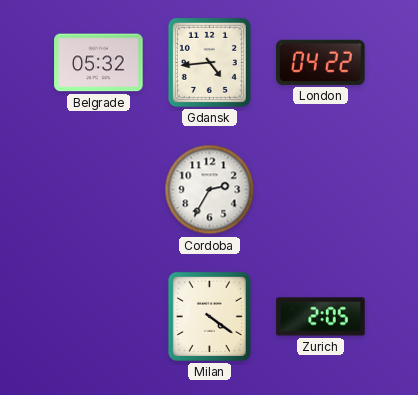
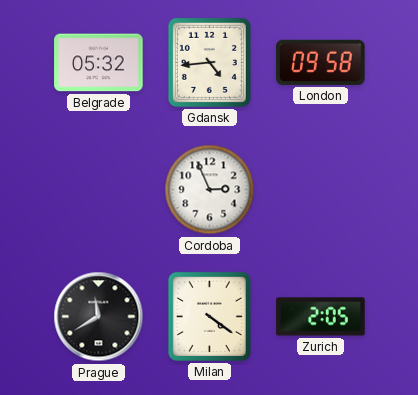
London: 04:22 -> 09:58 (321, 62)
Cordoba: 2:35 -> 2:56 (210, 190)
Prague: none -> 11:40 (99, 317)
